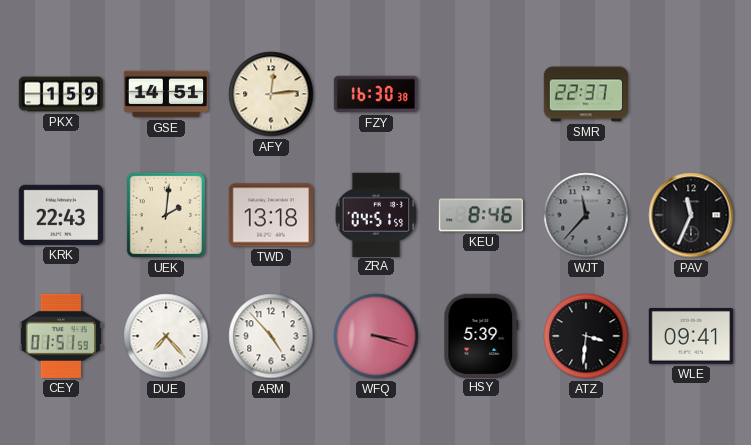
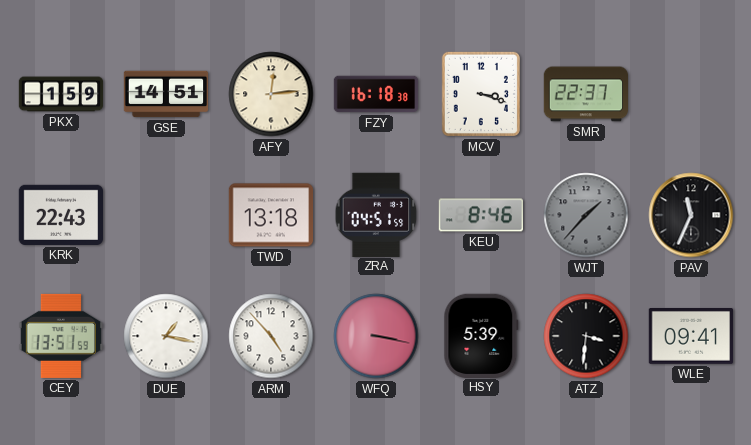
FZY: 16:30 -> 16:18 (376, 94)
MCV: none -> 3:18 (481, 94)
UEK: 2:01 -> none (166, 215)
WJT: 11:37 -> 1:37 (586, 215)
CEY: 01:51 -> 13:51 (60, 336)
DUE: 7:23 -> 1:17 (166, 336)
WFQ: 3:18 -> 3:17 (376, 336)
